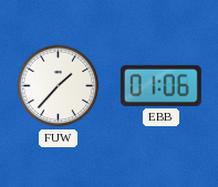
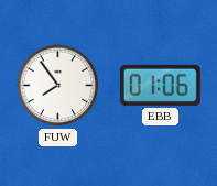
FUW: 1:37 -> 7:54 (58, 86)
